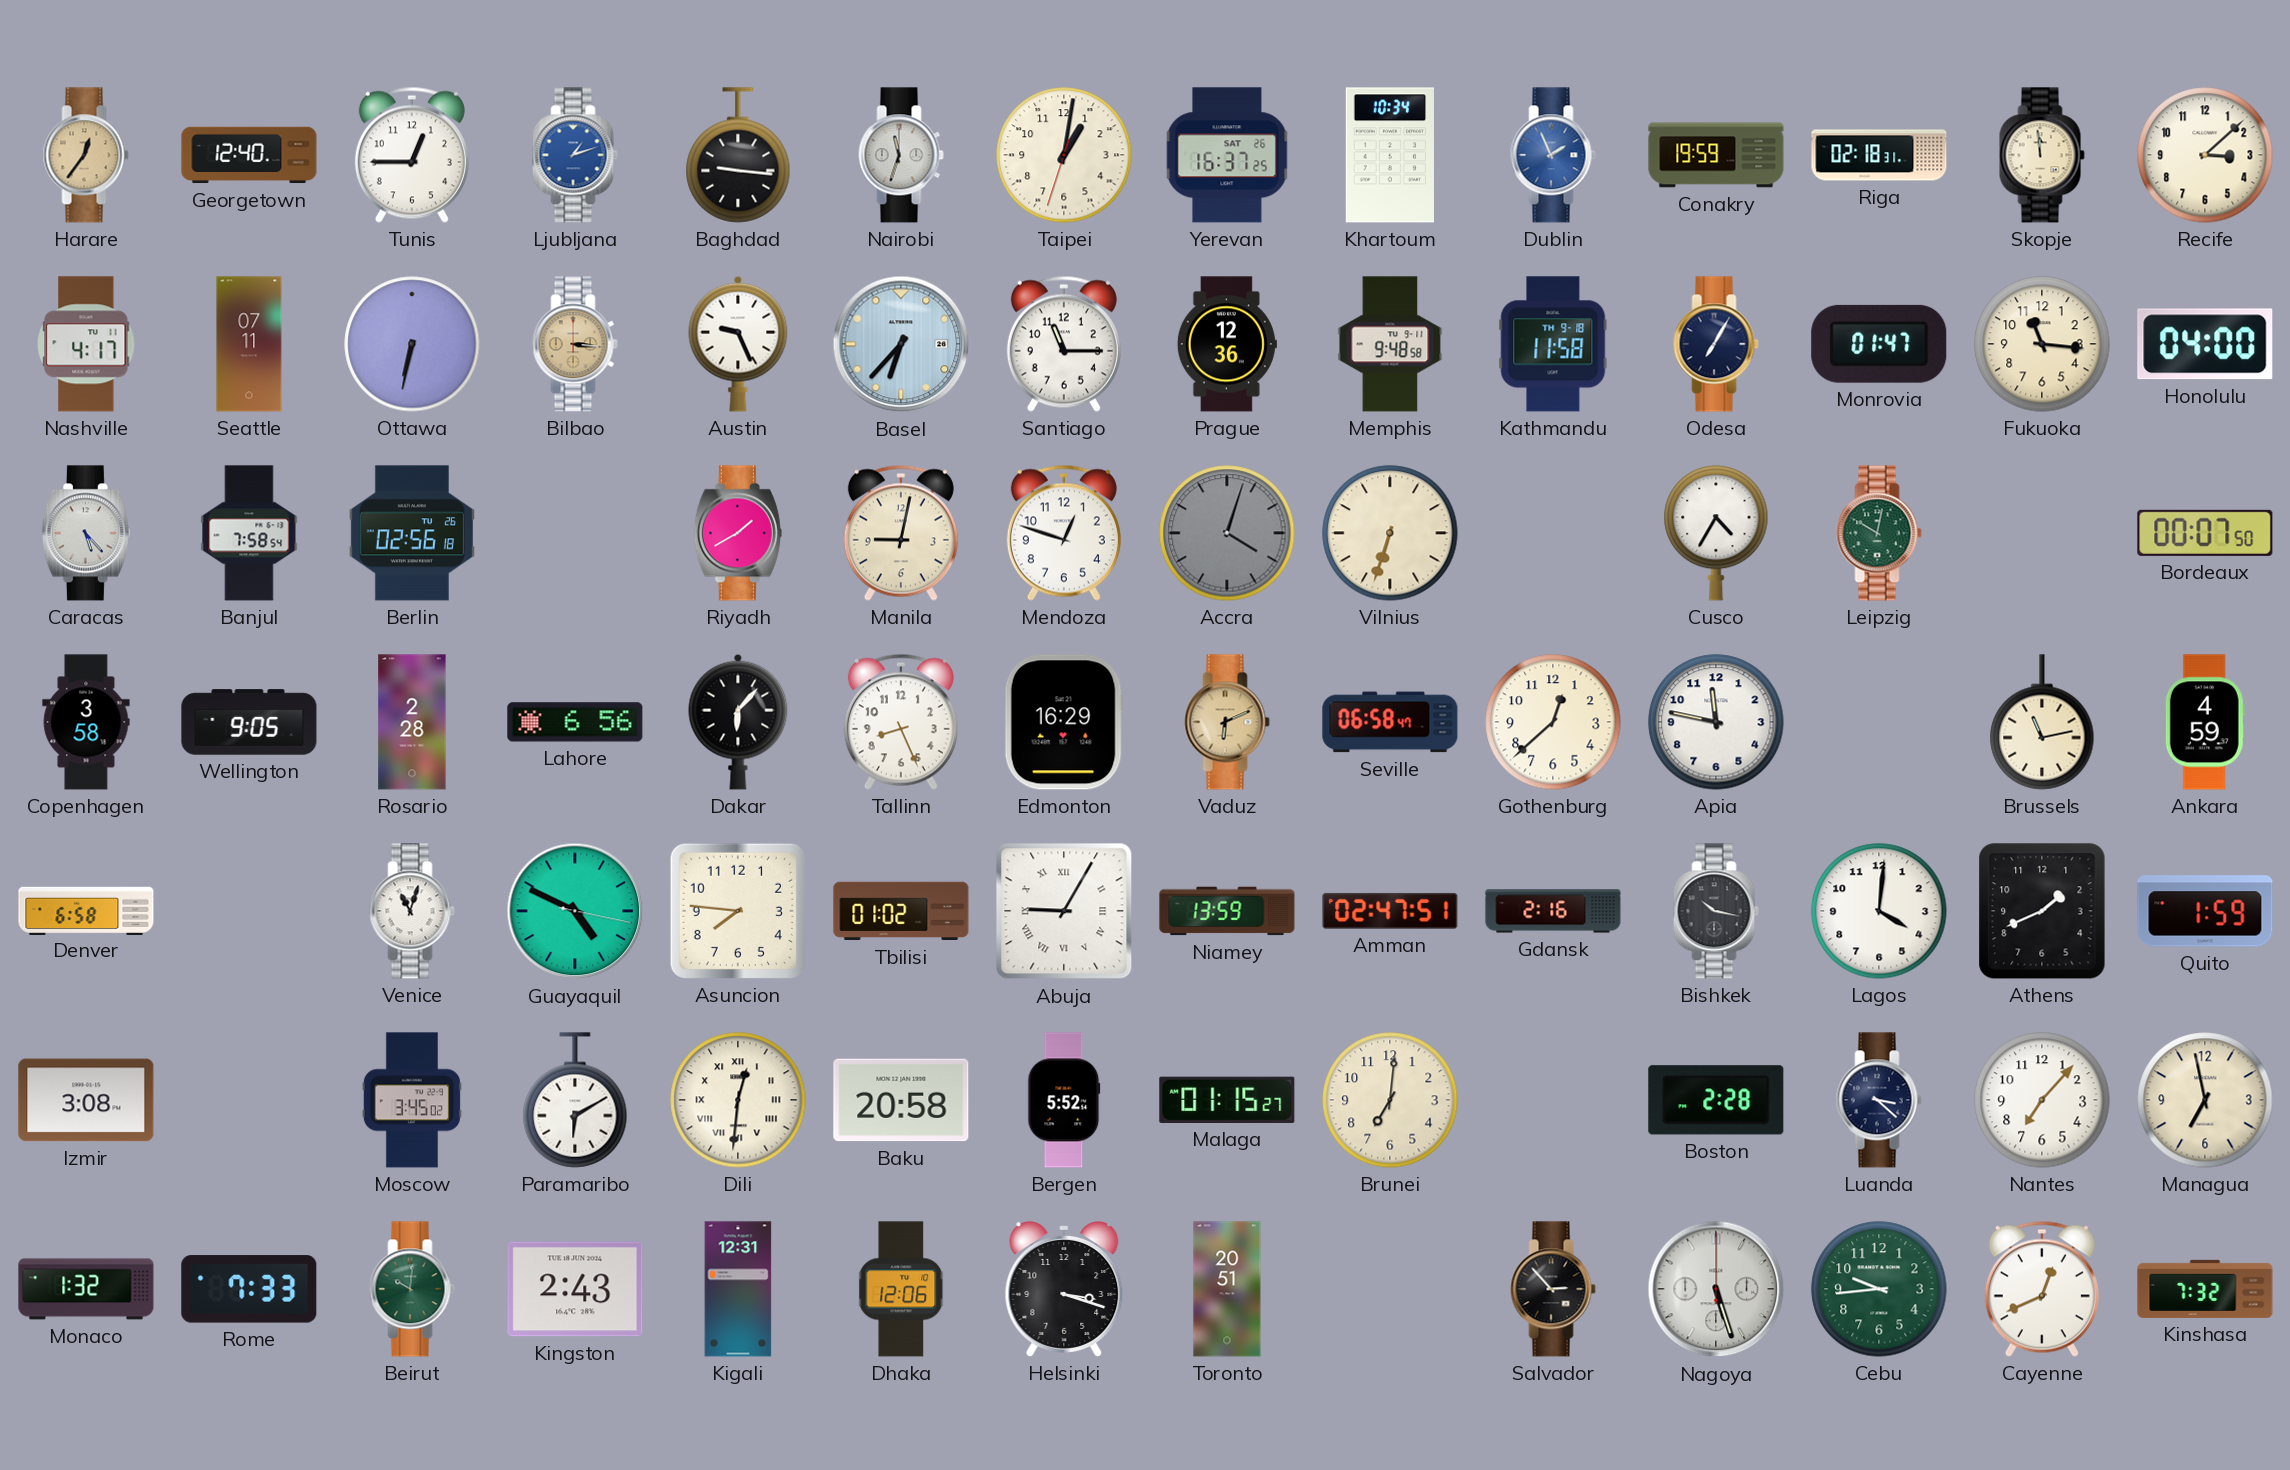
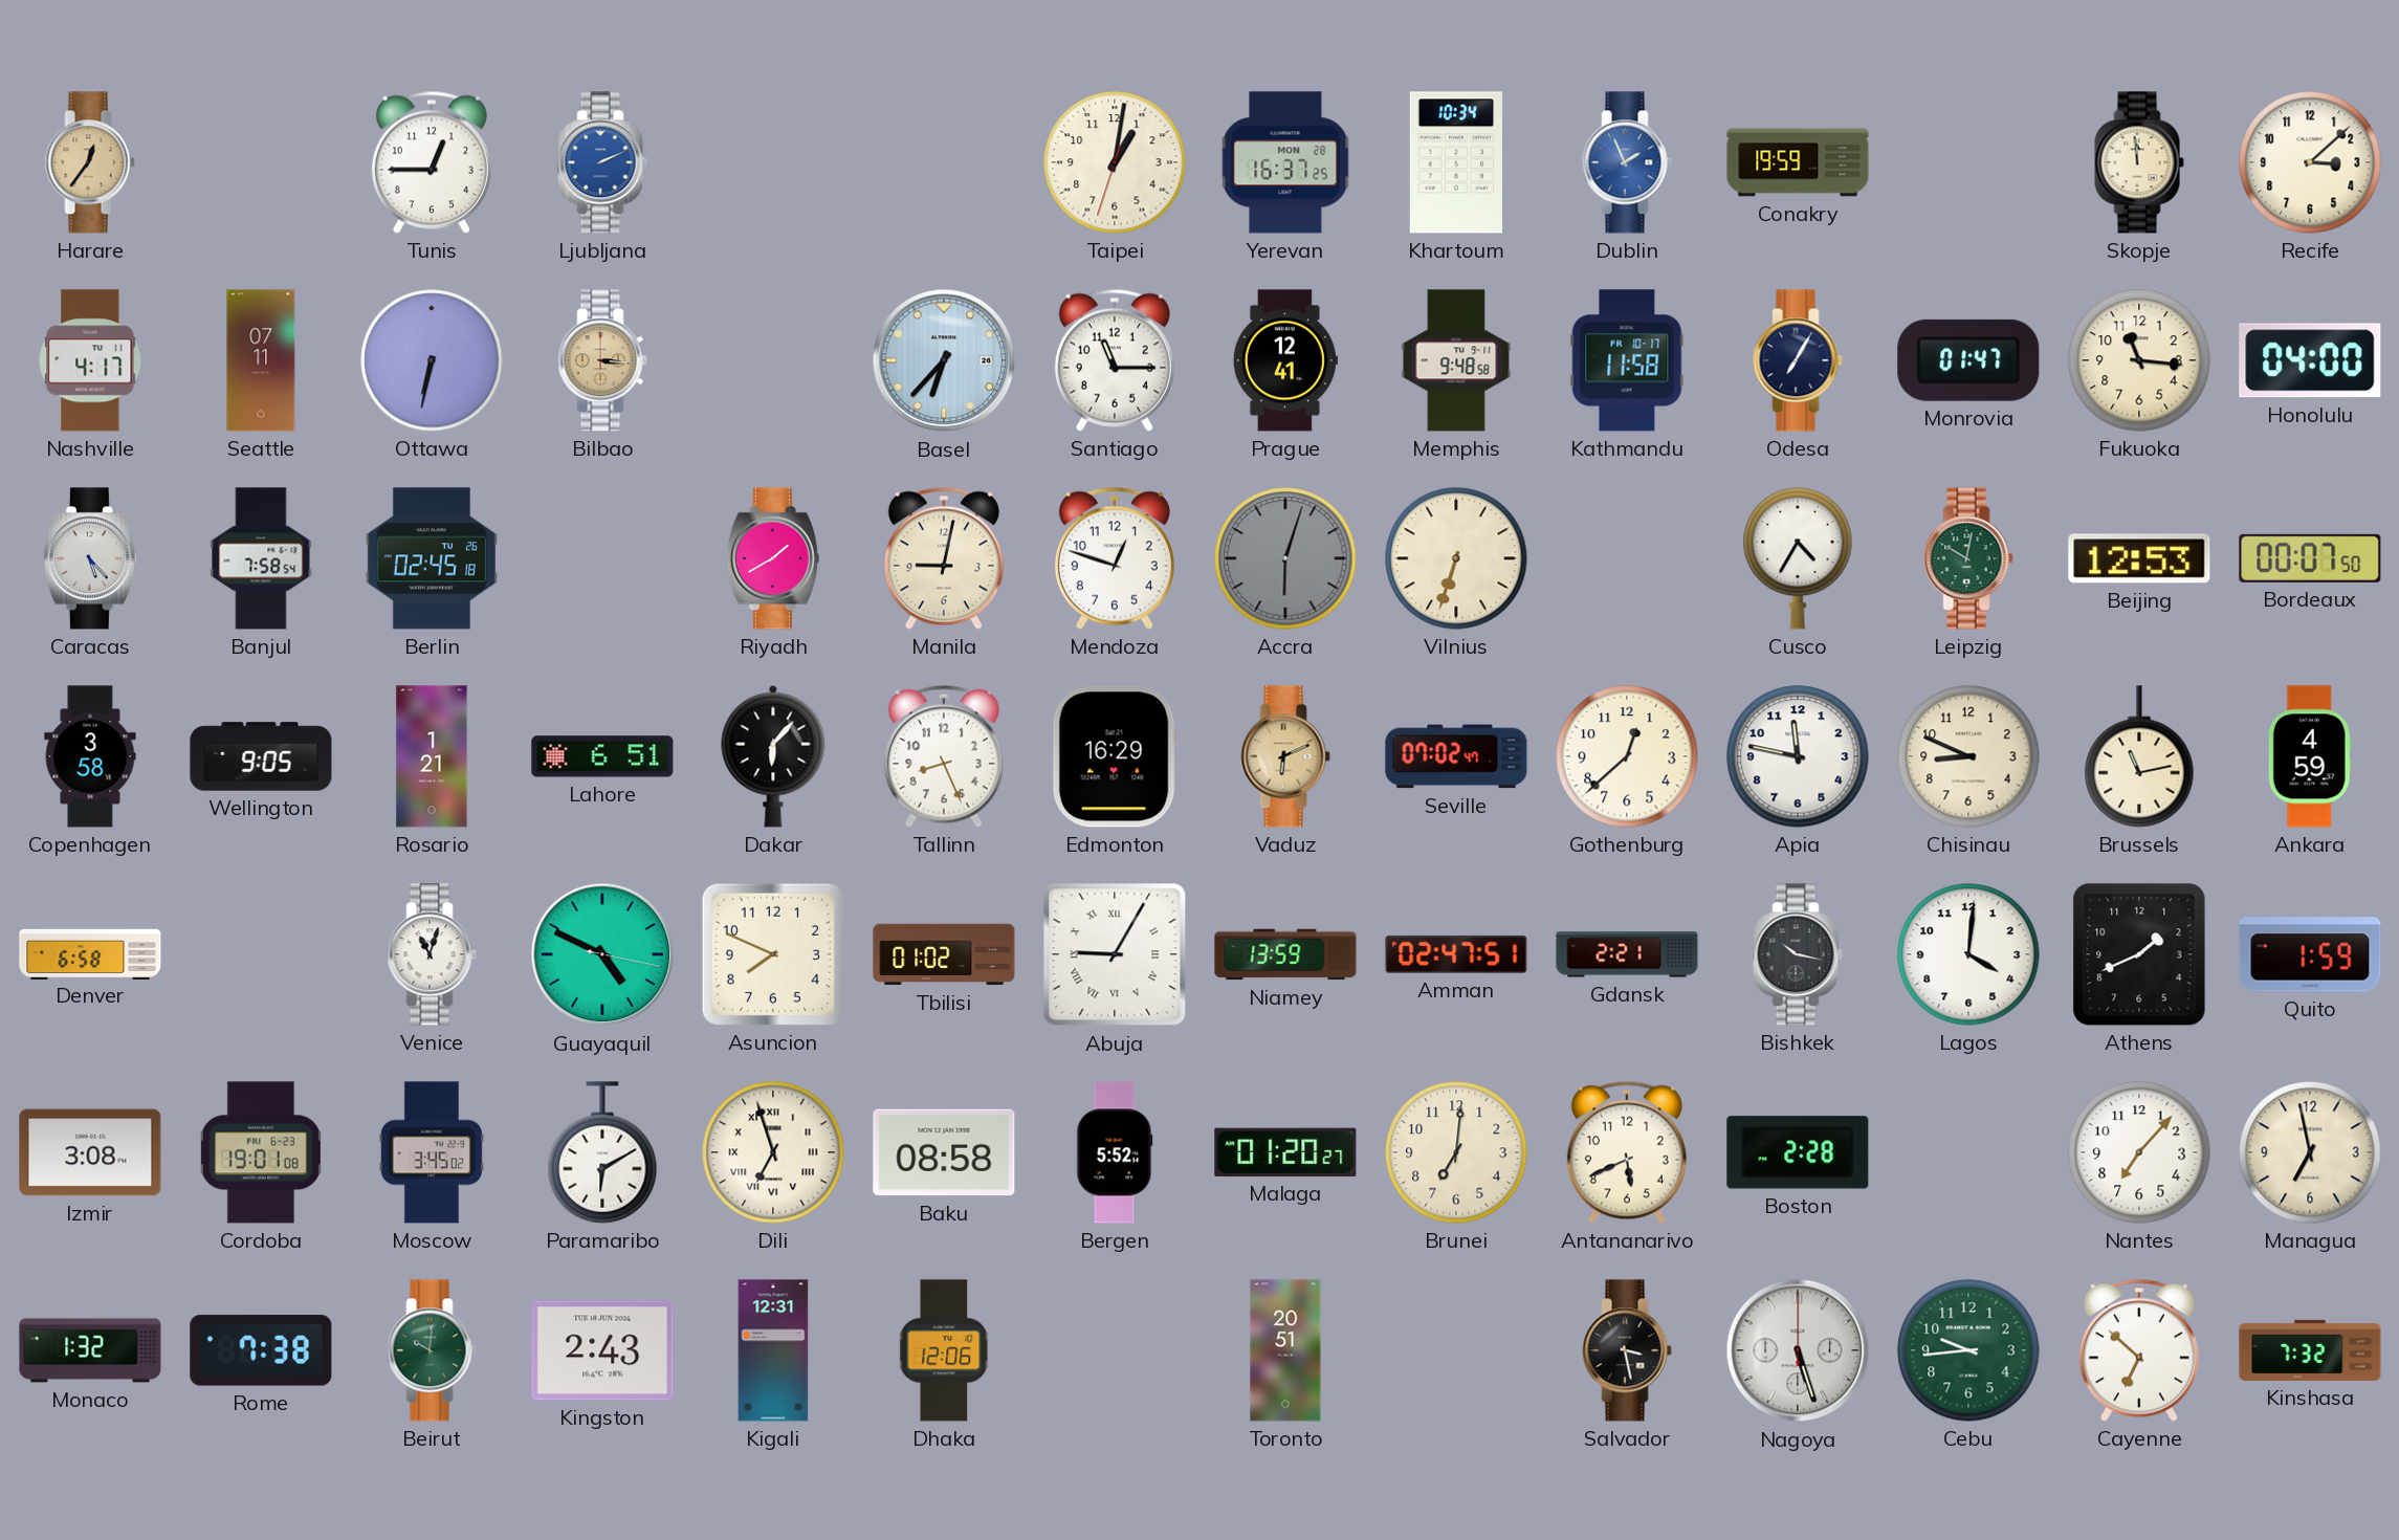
Georgetown: 12:40 -> none (249, 155)
Ljubljana: 1:12 -> 2:11 (602, 162)
Baghdad: 9:16 -> none (738, 155)
Nairobi: 11:33 -> none (901, 155)
Yerevan date: SAT 26 -> MON 28 (1285, 162)
Riga: 02:18 -> none (1879, 155)
Austin: 9:26 -> none (738, 344)
Prague: 12:36 -> 12:41 (1285, 360)
Kathmandu date: TH 9-18 -> FR 10-17 (1627, 360)
Berlin: 02:56 -> 02:45 (432, 558)
Accra: 4:03 -> 6:03 (1285, 558)
Beijing: none -> 12:53 (2139, 558)
Rosario: 2:28 -> 1:21 (432, 756)
Lahore: 6:56 -> 6:51 (602, 756)
Seville: 06:58 -> 07:02 (1456, 756)
Chisinau: none -> 8:49 (1968, 756)
Asuncion: 7:46 -> 7:49 (773, 954)
Gdansk: 2:16 -> 2:21 (1627, 954)
Cordoba: none -> 19:01 (261, 1152)
Dili: 12:31 -> 6:57 (773, 1152)
Baku: 20:58 -> 08:58 (944, 1152)
Malaga: 01:15 -> 01:20 (1285, 1152)
Antananarivo: none -> 5:41 (1627, 1152)
Luanda: 3:22 -> none (1879, 1100)
Rome: 7:33 -> 7:38 (261, 1350)
Helsinki: 3:18 -> none (1064, 1289)
Salvador: 2:53 -> 3:28 (1627, 1350)
Cayenne: 12:41 -> 6:52 (2139, 1350)
